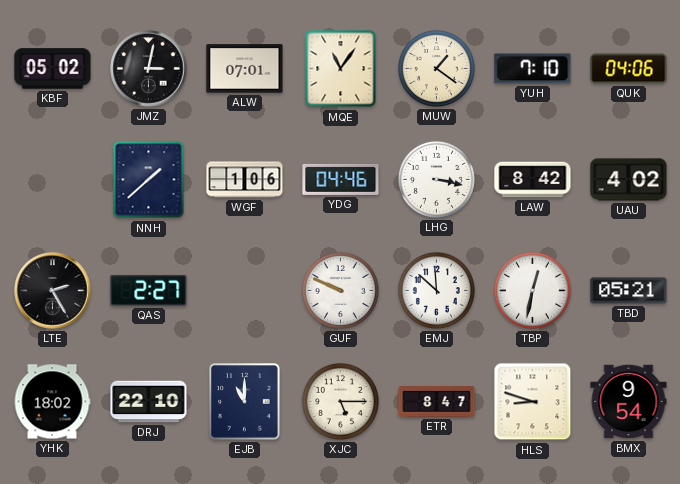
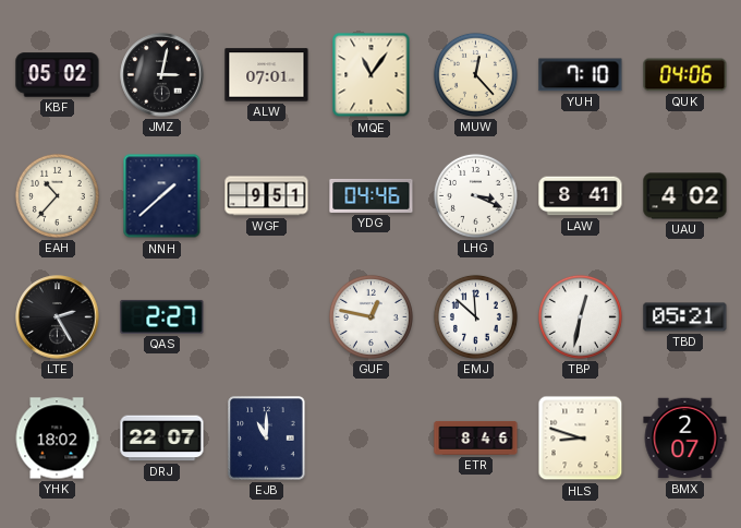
MUW: 1:21 -> 12:23 (475, 74)
EAH: none -> 10:37 (57, 195)
WGF: 1:06 -> 9:51 (267, 196)
LHG: 3:17 -> 3:19 (475, 195)
LAW: 8:42 -> 8:41 (581, 196)
GUF: 9:49 -> 12:47 (370, 316)
DRJ: 22:10 -> 22:07 (162, 439)
XJC: 5:15 -> none (340, 401)
ETR: 8:47 -> 8:46 (476, 437)
BMX: 9:54 -> 2:07 (685, 439)
